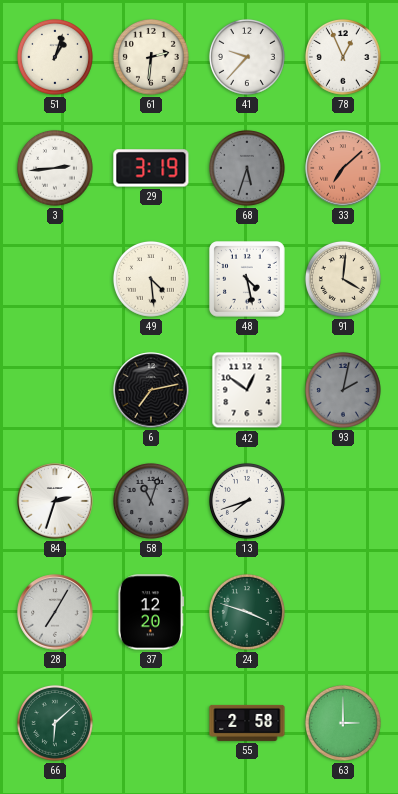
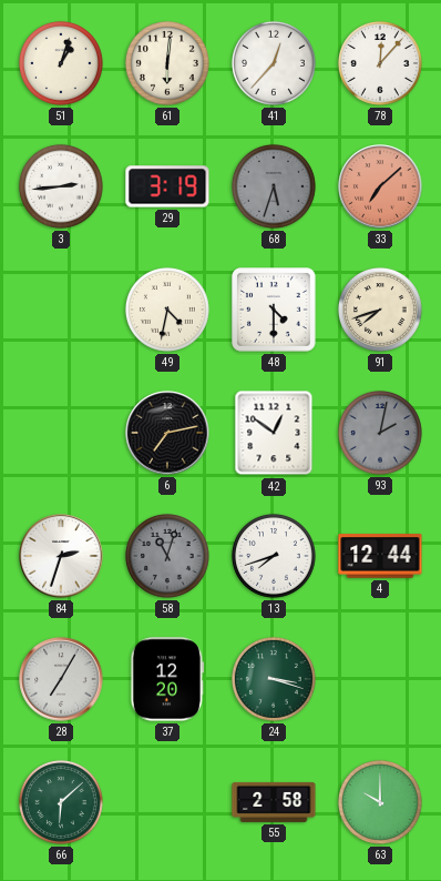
61: 2:31 -> 6:01 (167, 63)
41: 9:37 -> 12:37 (274, 63)
78: 12:56 -> 12:07 (380, 63)
49: 4:29 -> 4:32 (167, 310)
48: 4:28 -> 4:30 (275, 311)
91: 4:01 -> 7:42 (380, 310)
4: none -> 12:44 (380, 556)
24: 3:48 -> 3:18 (274, 679)
63: 3:00 -> 10:00 (380, 802)
